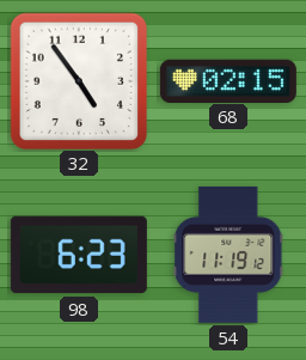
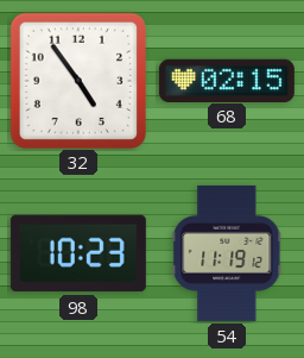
98: 6:23 -> 10:23 (78, 253)
